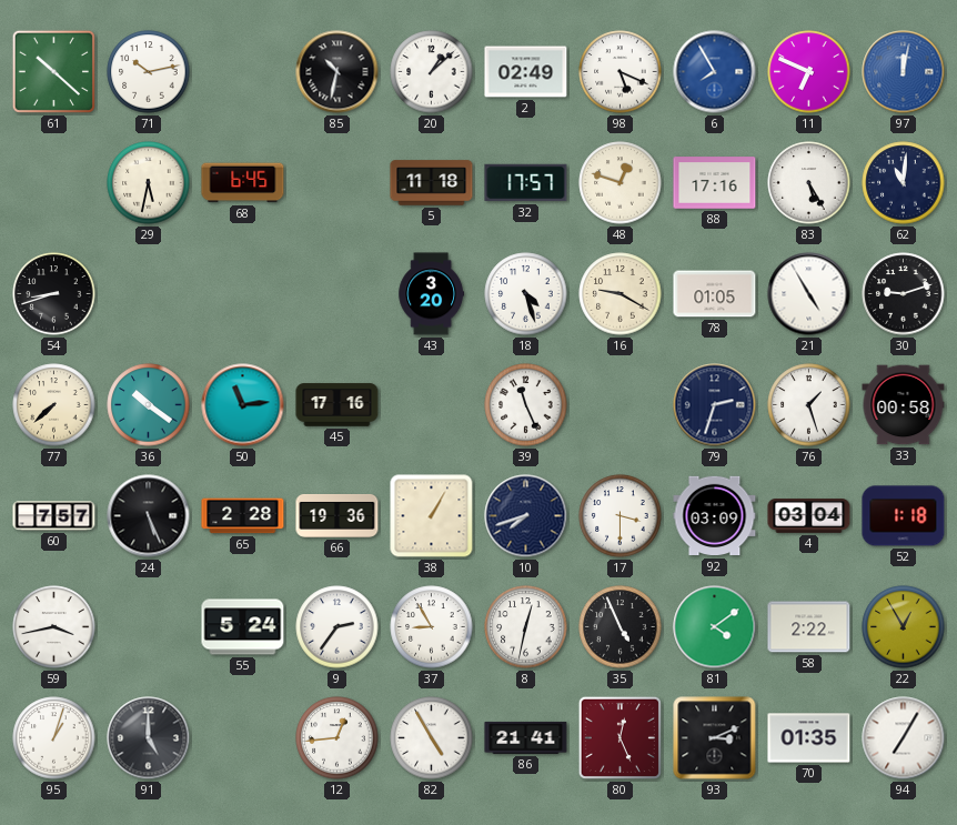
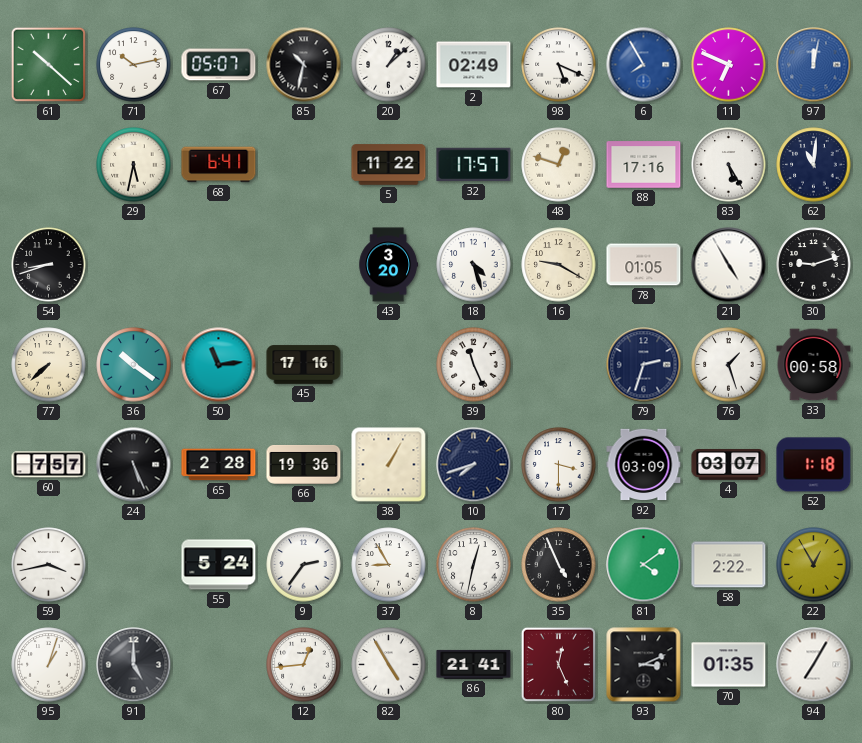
67: none -> 05:07 (219, 65)
68: 6:45 -> 6:41 (219, 165)
5: 11:18 -> 11:22 (389, 165)
4: 03:04 -> 03:07 (729, 465)
